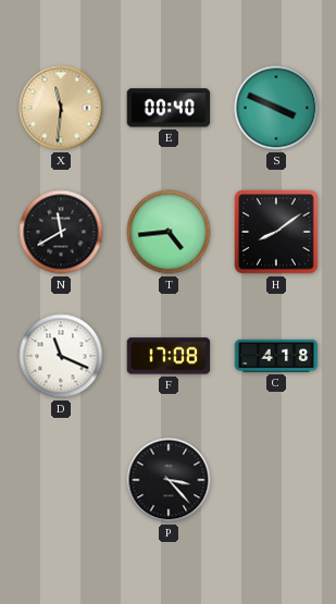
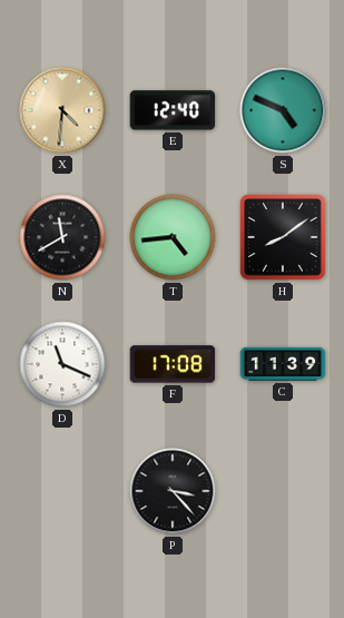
X: 11:31 -> 4:31 (62, 110)
E: 00:40 -> 12:40 (173, 110)
S: 3:49 -> 4:49 (283, 110)
C: 4:18 -> 11:39 (283, 364)
